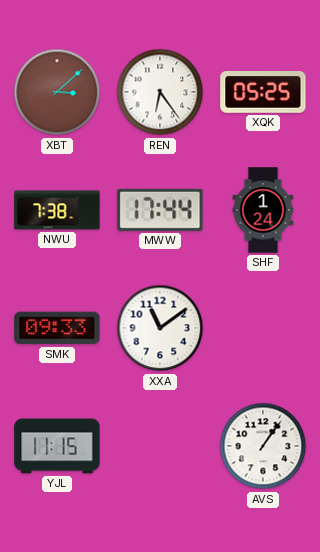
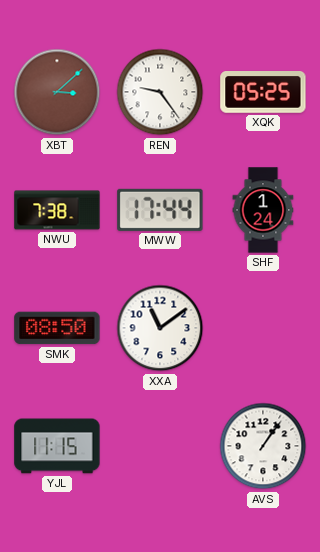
REN: 6:24 -> 9:24 (160, 92)
SMK: 09:33 -> 08:50 (57, 328)
